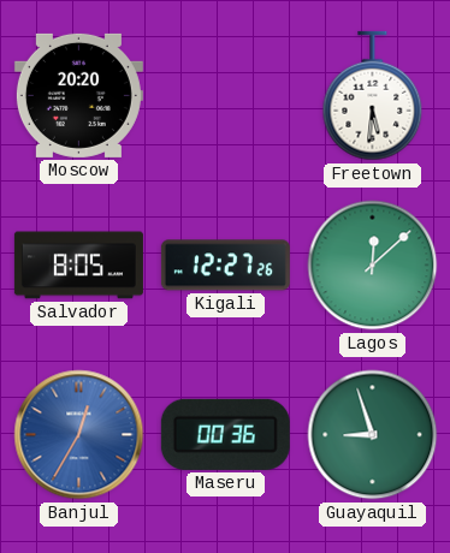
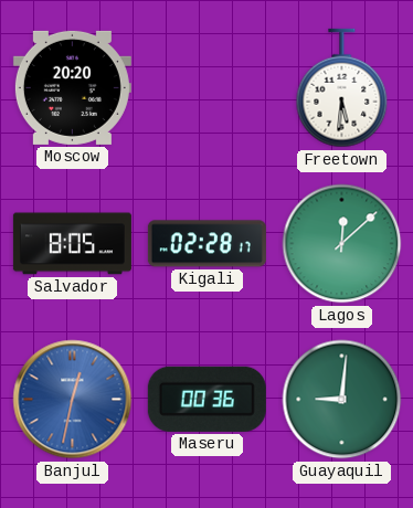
Kigali: 12:27 -> 02:28 (206, 244)
Banjul: 12:35 -> 12:32 (73, 400)
Guayaquil: 8:57 -> 9:01 (342, 400)
